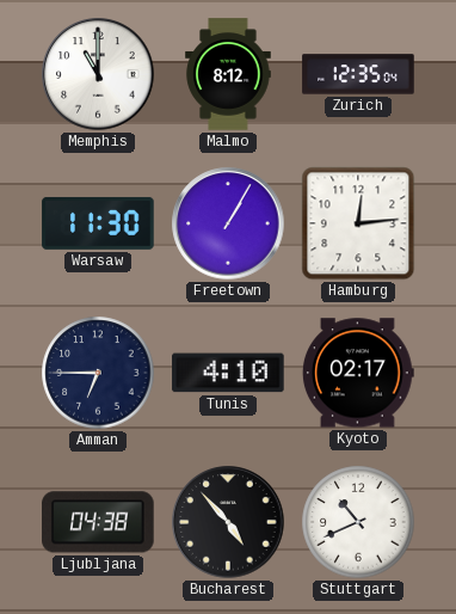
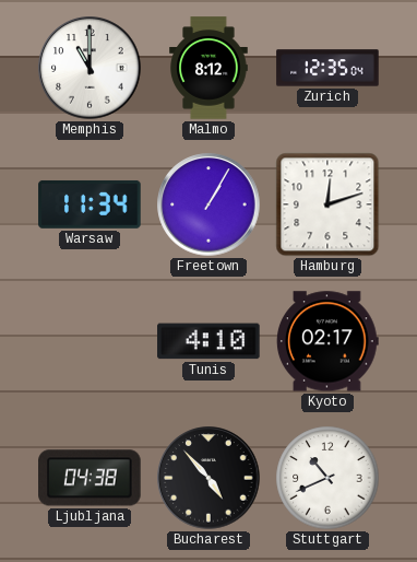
Warsaw: 11:30 -> 11:34 (90, 204)
Hamburg: 12:14 -> 12:12 (327, 204)
Amman: 6:45 -> none (98, 373)
